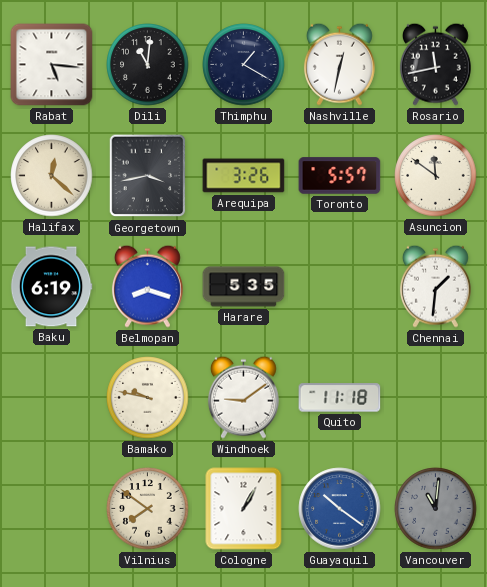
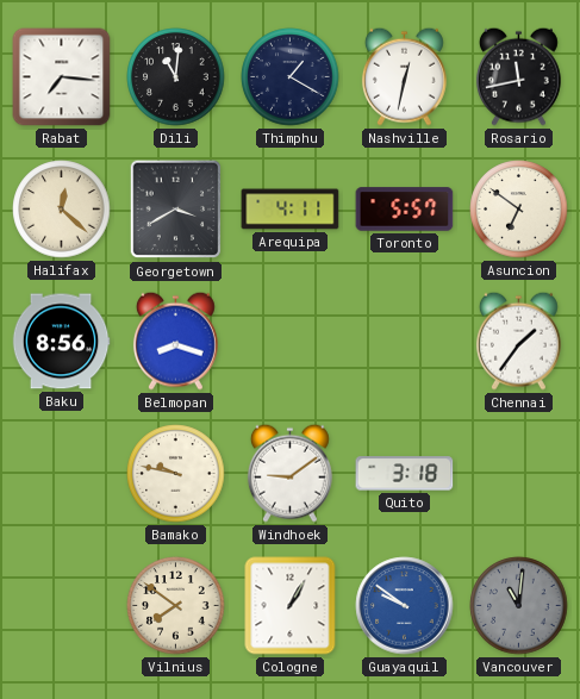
Rabat: 5:16 -> 7:16 (62, 77)
Georgetown: 3:43 -> 3:40 (176, 210)
Arequipa: 3:26 -> 4:11 (291, 210)
Asuncion: 11:51 -> 6:51 (519, 210)
Baku: 6:19 -> 8:56 (61, 342)
Harare: 5:35 -> none (244, 287)
Chennai: 1:31 -> 1:36 (518, 341)
Quito: 11:18 -> 3:18 (405, 474)
Guayaquil: 10:21 -> 9:51 (405, 606)
